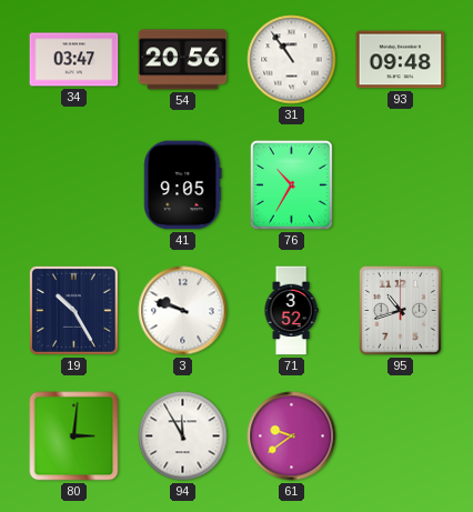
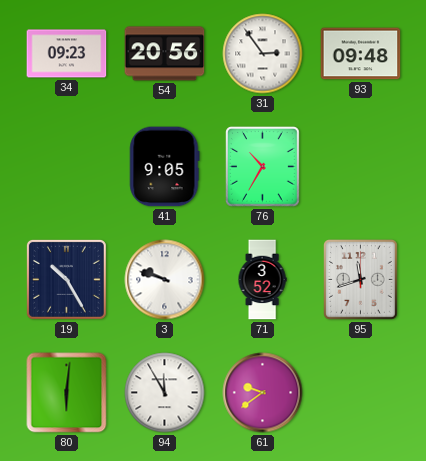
34: 03:47 -> 09:23 (67, 54)
31: 10:54 -> 2:54 (263, 54)
95: 10:42 -> 11:42 (361, 280)
80: 3:01 -> 6:01 (67, 393)
